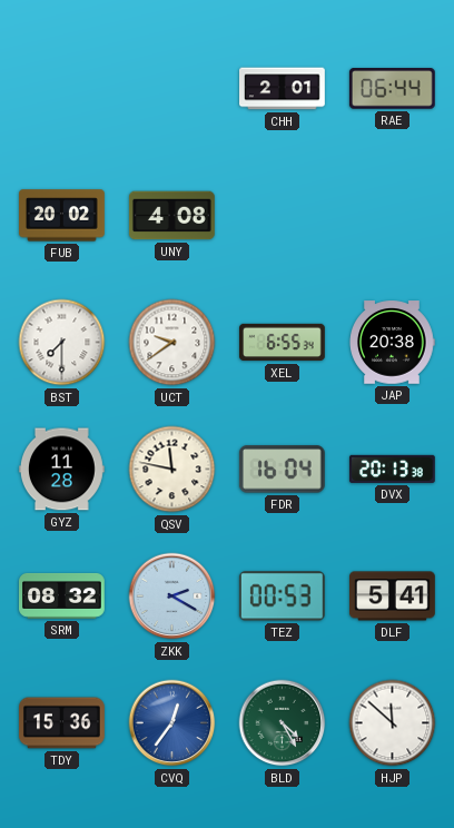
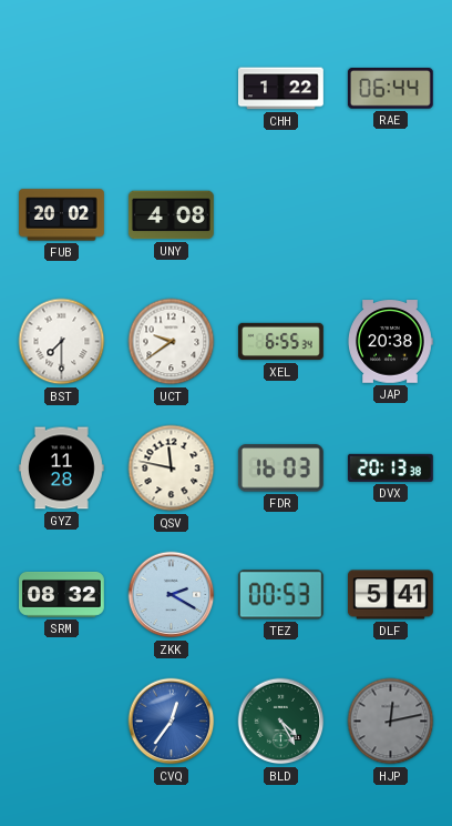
CHH: 2:01 -> 1:22 (281, 89)
FDR: 16:04 -> 16:03 (280, 469)
TDY: 15:36 -> none (62, 723)
HJP: 11:52 -> 12:13 (391, 722)
HJP dial: white -> grey (391, 722)
